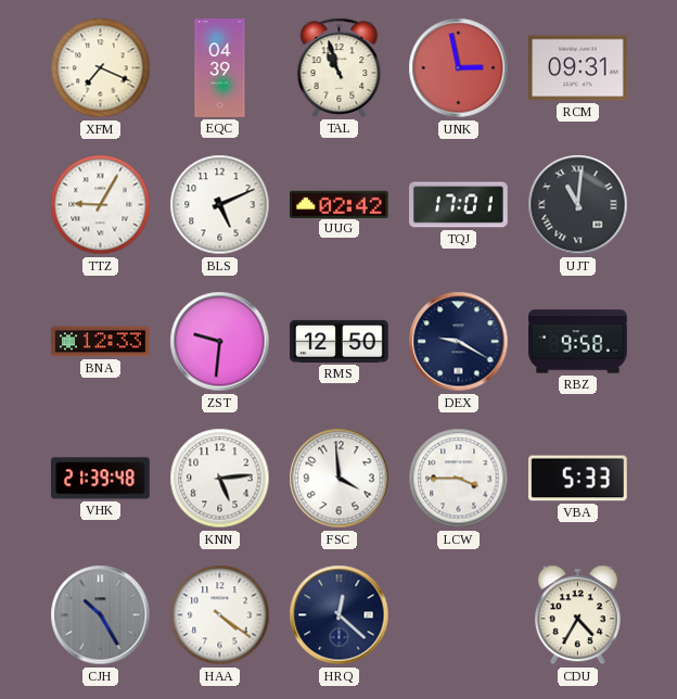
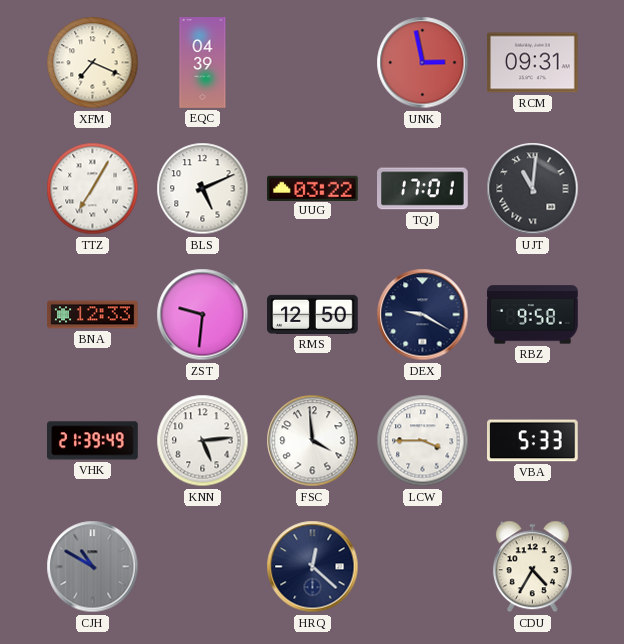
TAL: 10:57 -> none (340, 67)
TTZ: 9:05 -> 7:05 (93, 189)
UUG: 02:42 -> 03:22 (313, 188)
VHK: 21:39:48 -> 21:39:49 (93, 441)
CJH: 10:25 -> 10:50 (93, 567)
HAA: 4:21 -> none (220, 615)
